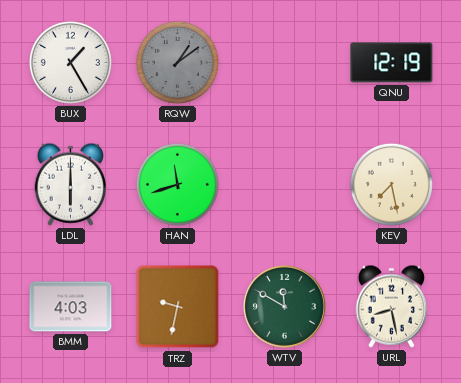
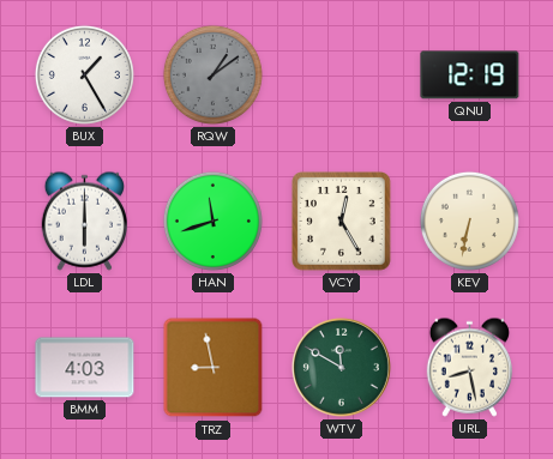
VCY: none -> 12:25 (342, 222)
KEV: 7:28 -> 6:32 (469, 221)
TRZ: 9:32 -> 8:58 (214, 368)
